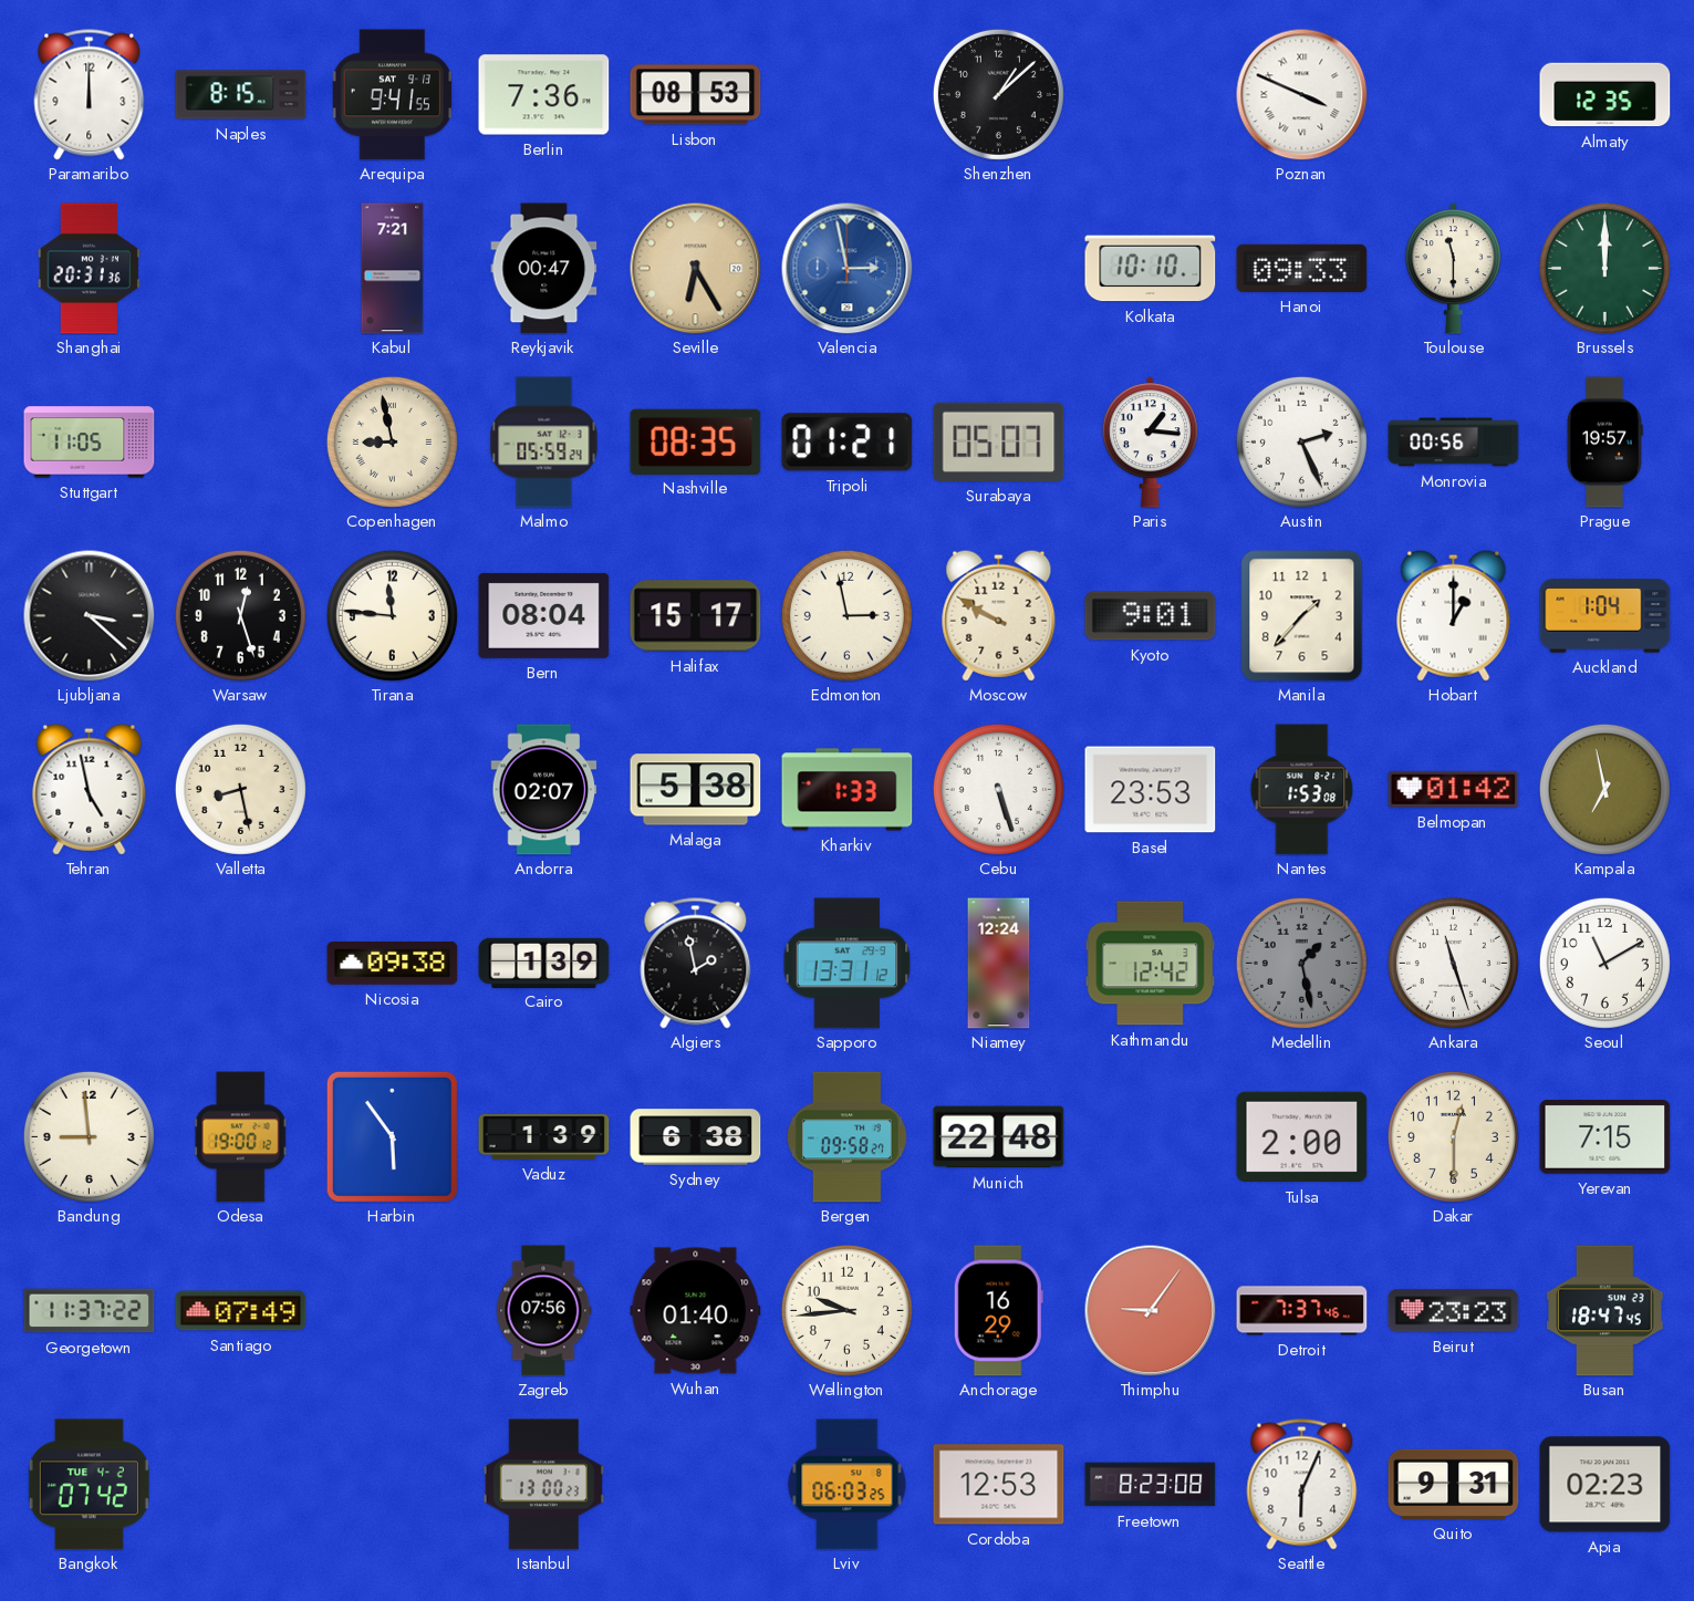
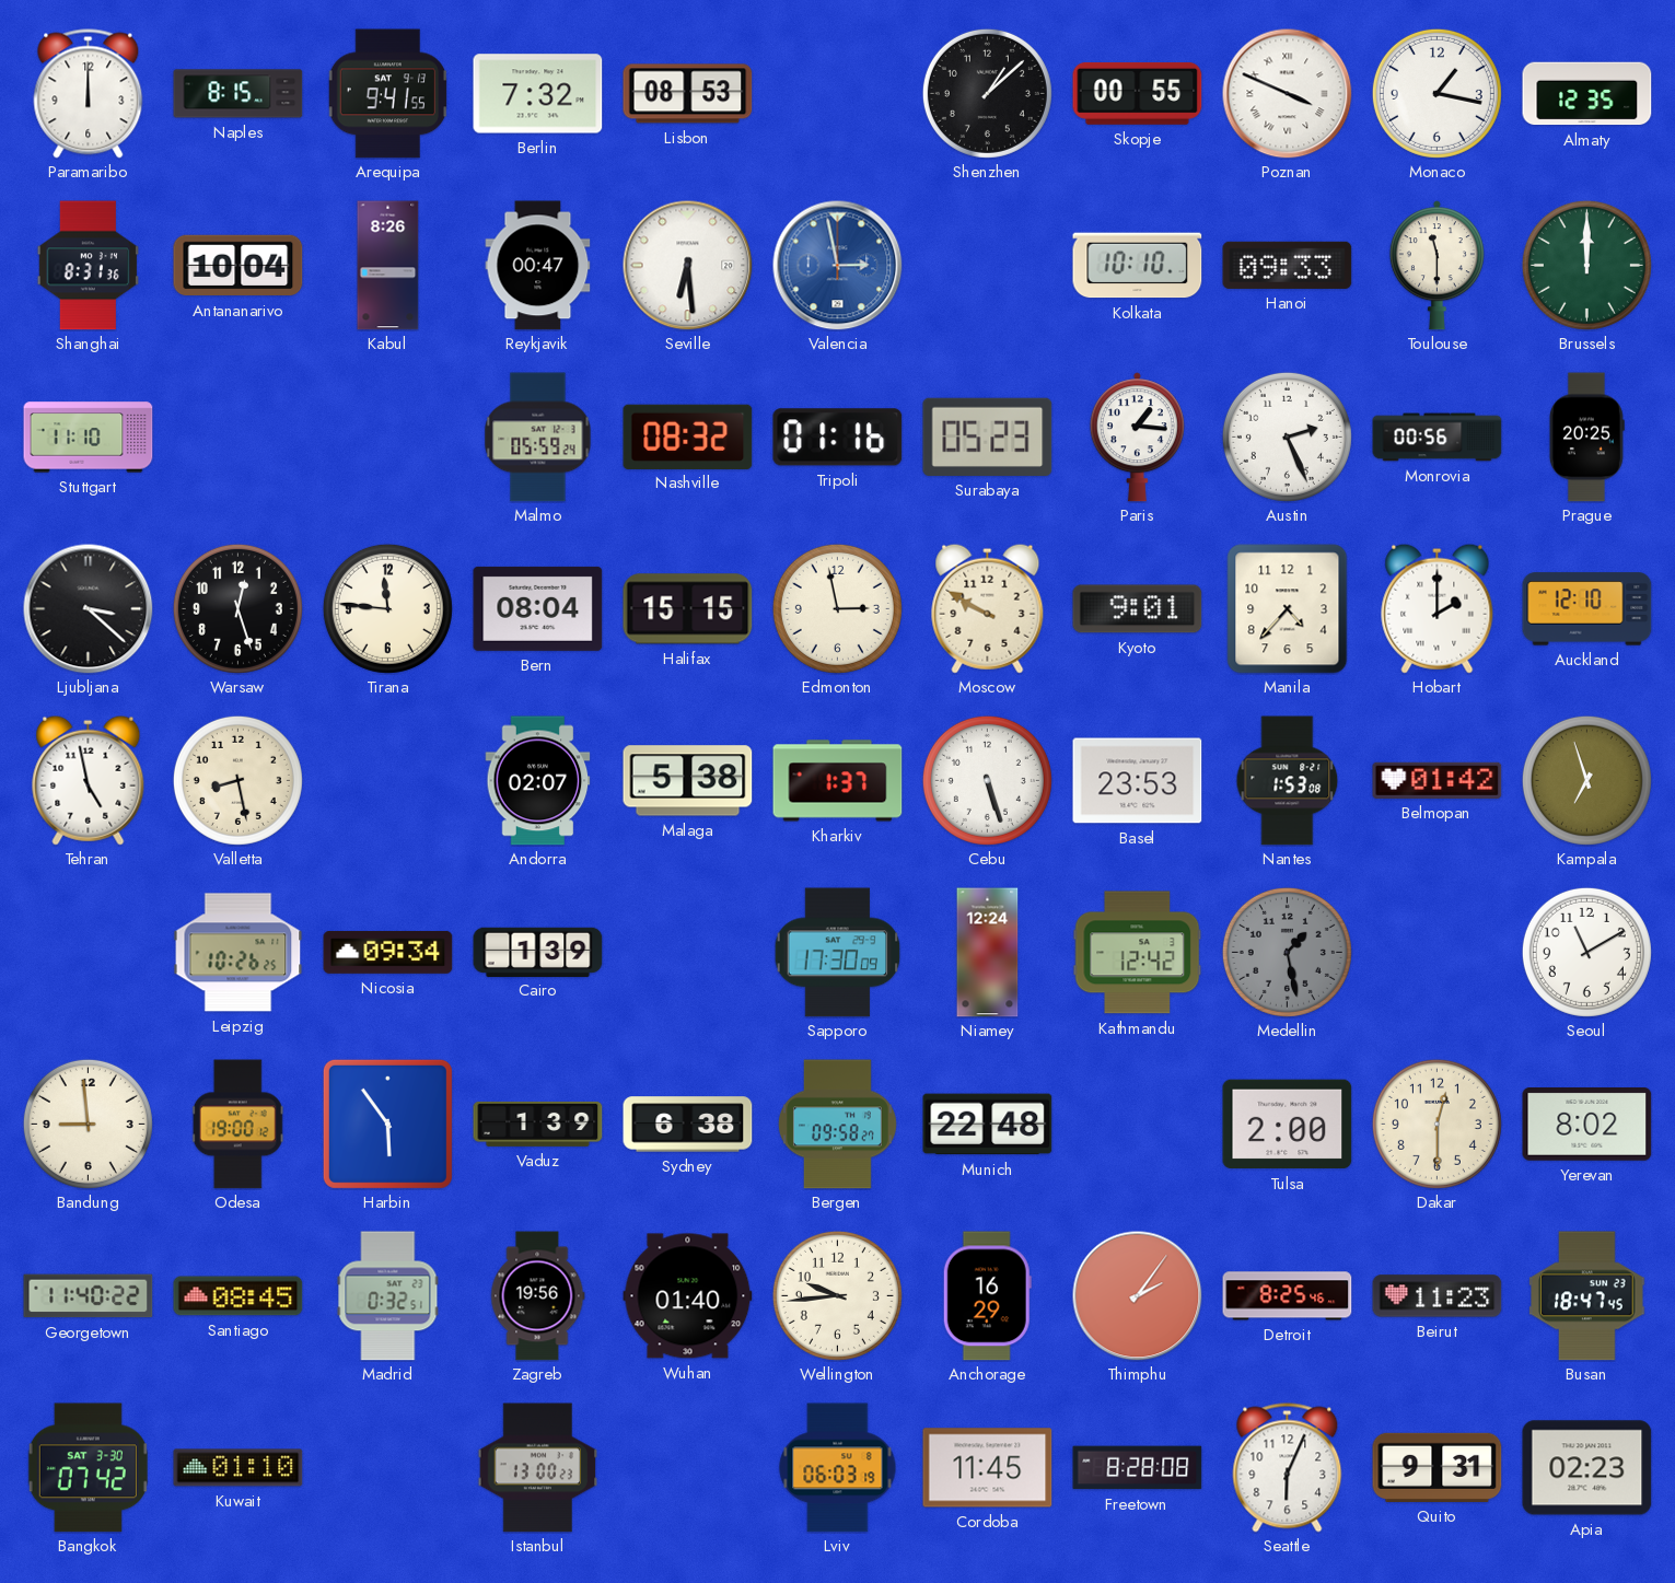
Berlin: 7:36 -> 7:32 (538, 94)
Skopje: none -> 00:55 (1138, 94)
Monaco: none -> 1:17 (1436, 93)
Shanghai: 20:31 -> 8:31 (88, 266)
Antananarivo: none -> 10:04 (239, 266)
Kabul: 7:21 -> 8:26 (388, 266)
Seville: 6:25 -> 6:29 (688, 266)
Seville dial: champagne -> white (688, 266)
Stuttgart: 11:05 -> 11:10 (89, 438)
Copenhagen: 8:58 -> none (392, 441)
Nashville: 08:35 -> 08:32 (688, 437)
Tripoli: 01:21 -> 01:16 (838, 438)
Surabaya: 05:07 -> 05:23 (988, 437)
Prague: 19:57 -> 20:25 (1586, 438)
Halifax: 15:17 -> 15:15 (688, 609)
Manila: 1:37 -> 4:37 (1288, 609)
Hobart: 1:00 -> 2:00 (1438, 608)
Auckland: 1:04 -> 12:10 (1587, 609)
Kharkiv: 1:33 -> 1:37 (838, 781)
Kampala: 6:58 -> 6:57 (1586, 780)
Leipzig: none -> 10:26 (239, 953)
Nicosia: 09:38 -> 09:34 (388, 952)
Algiers: 1:58 -> none (696, 964)
Sapporo: 13:31 -> 17:30 (838, 953)
Ankara: 11:27 -> none (1453, 963)
Yerevan: 7:15 -> 8:02 (1587, 1125)
Georgetown: 11:37 -> 11:40 (89, 1296)
Santiago: 07:49 -> 08:45 (239, 1296)
Madrid: none -> 0:32 (388, 1296)
Zagreb: 07:56 -> 19:56 (538, 1296)
Thimphu: 9:06 -> 2:06 (1138, 1296)
Detroit: 7:37 -> 8:25 (1288, 1296)
Beirut: 23:23 -> 11:23 (1438, 1296)
Bangkok date: TUE 4-2 -> SAT 3-30 (88, 1468)
Kuwait: none -> 01:10 (239, 1468)
Lviv: 06:03:25 -> 06:03:19 (838, 1468)
Cordoba: 12:53 -> 11:45 (988, 1468)
Freetown: 8:23 -> 8:28 (1138, 1468)
